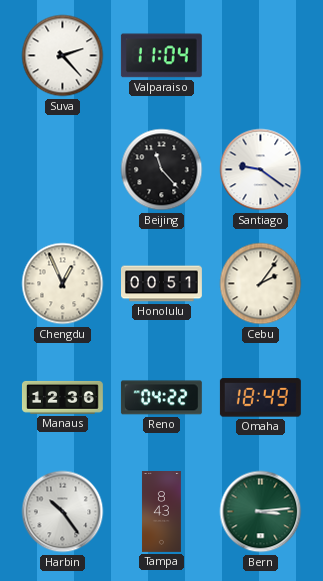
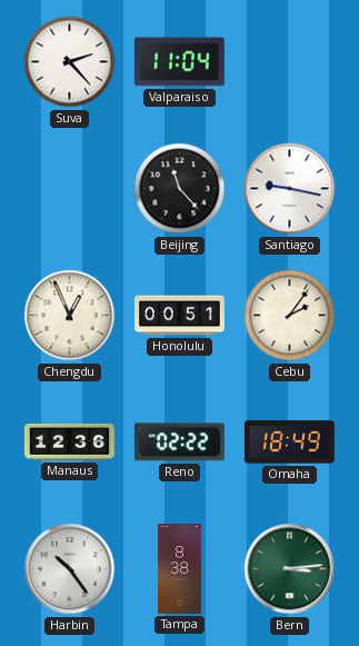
Santiago: 9:21 -> 9:17 (290, 189)
Reno: 04:22 -> 02:22 (179, 443)
Tampa: 8:43 -> 8:38 (179, 569)
